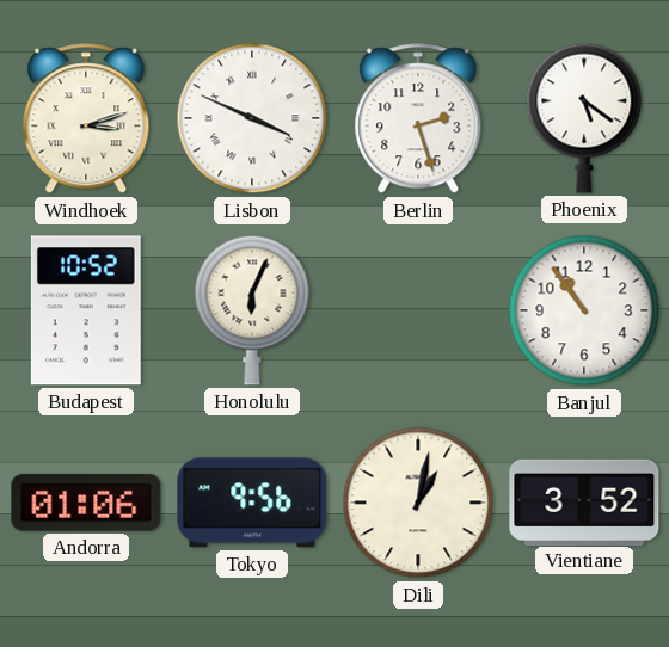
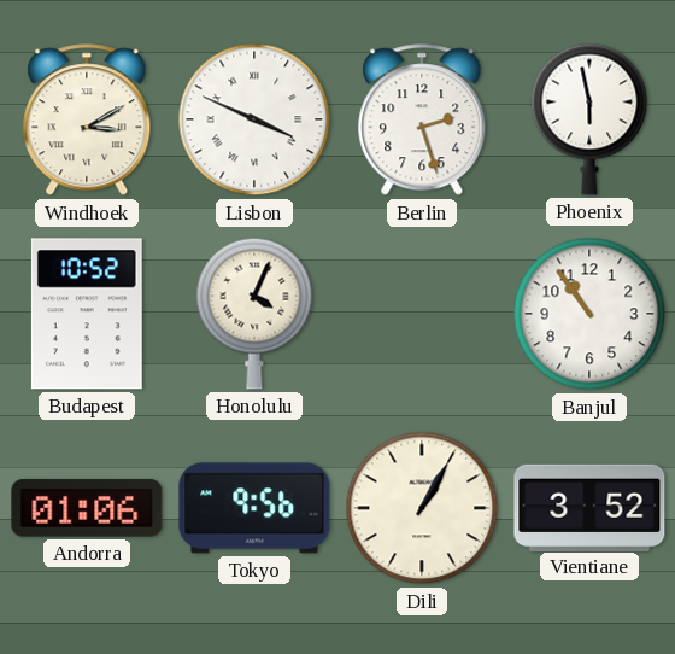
Windhoek: 3:12 -> 3:10 (87, 121)
Phoenix: 5:21 -> 5:58 (589, 119)
Honolulu: 6:04 -> 4:04 (254, 314)
Dili: 1:02 -> 1:05 (422, 508)
